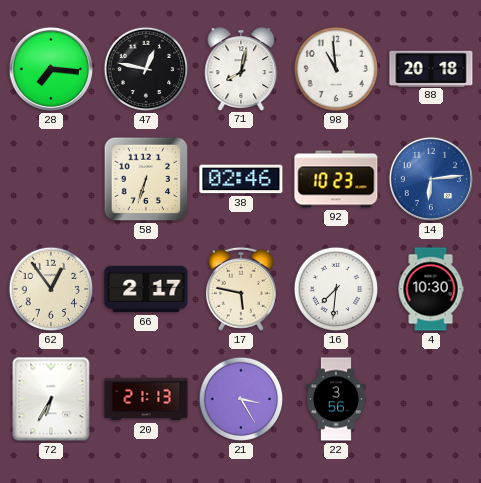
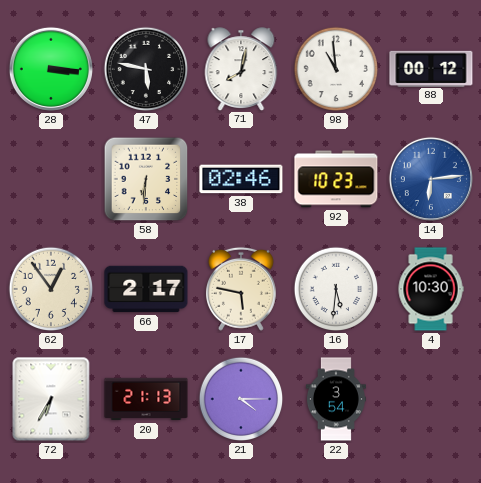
28: 7:16 -> 3:16 (51, 69)
47: 12:47 -> 5:47 (146, 69)
88: 20:18 -> 00:12 (431, 68)
58: 6:33 -> 6:31 (146, 179)
16: 7:31 -> 5:31 (336, 289)
21: 3:25 -> 4:15 (241, 399)
22: 3:56 -> 3:54 (336, 399)
